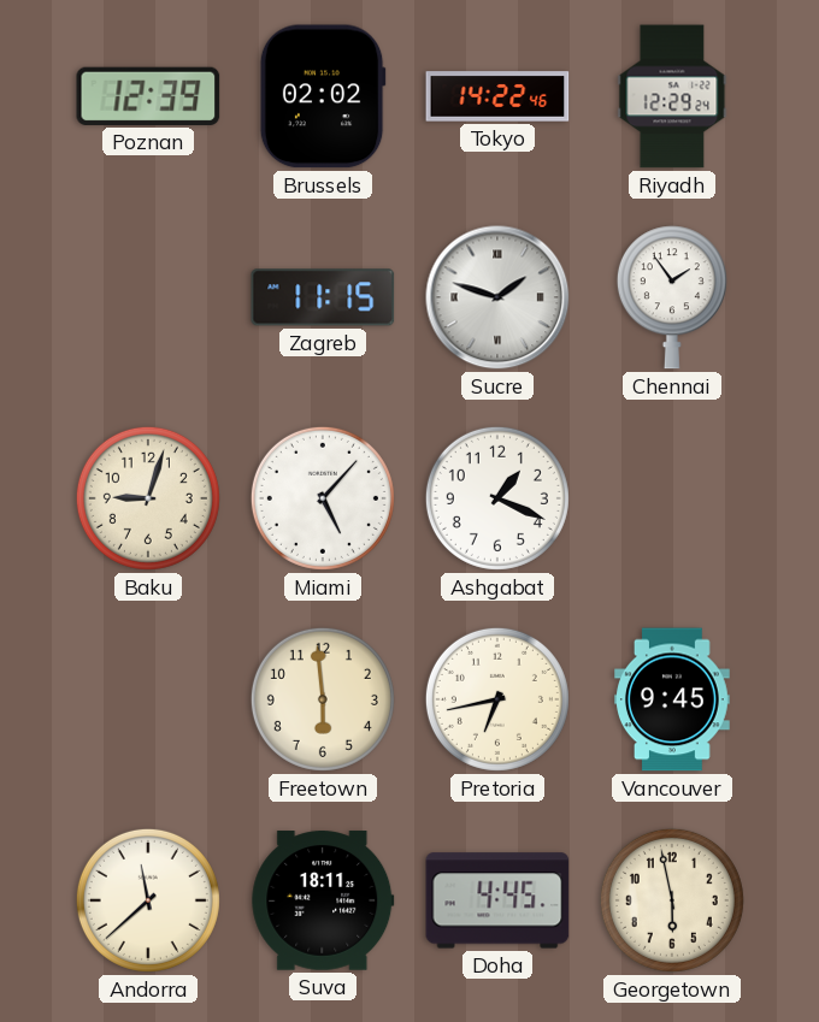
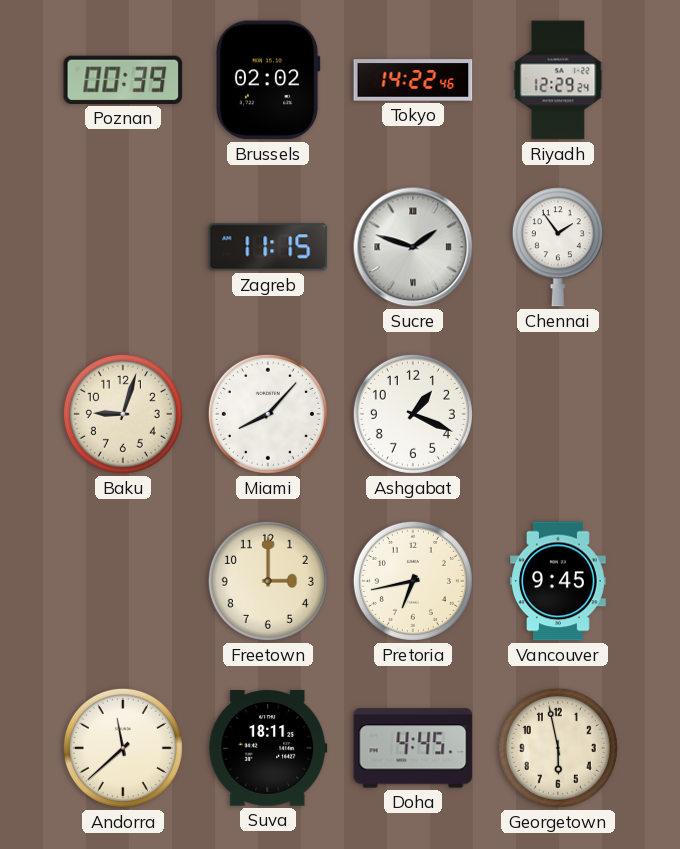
Poznan: 12:39 -> 00:39 (123, 80)
Miami: 5:07 -> 8:07 (268, 414)
Freetown: 5:59 -> 3:00 (268, 581)
